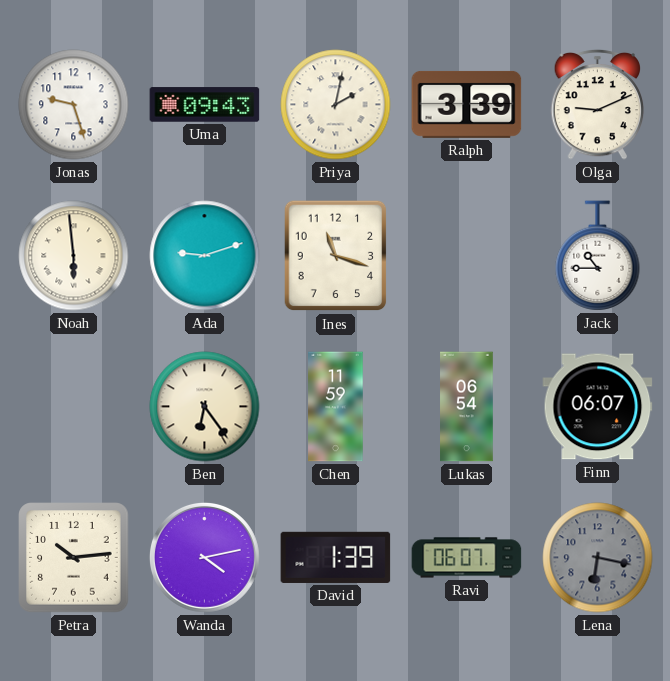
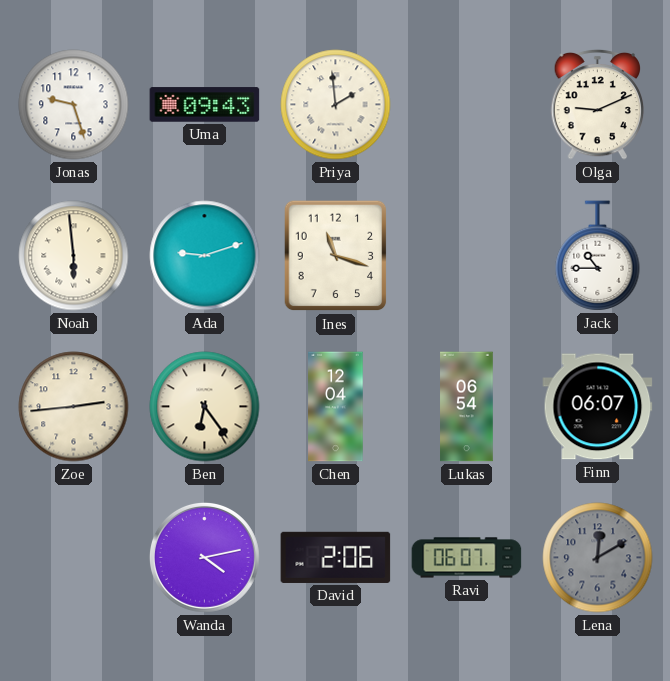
Priya: 2:02 -> 1:59 (336, 105)
Ralph: 3:39 -> none (467, 104)
Zoe: none -> 2:44 (74, 407)
Chen: 11:59 -> 12:04 (336, 407)
Petra: 10:14 -> none (74, 558)
David: 1:39 -> 2:06 (336, 557)
Lena: 6:17 -> 12:10 (598, 558)
